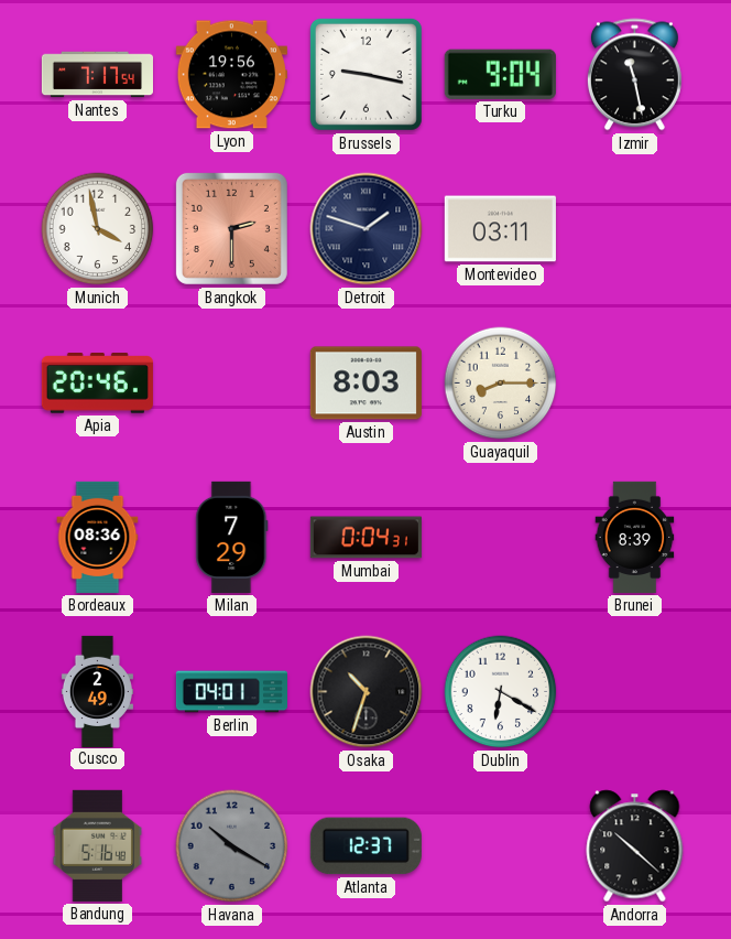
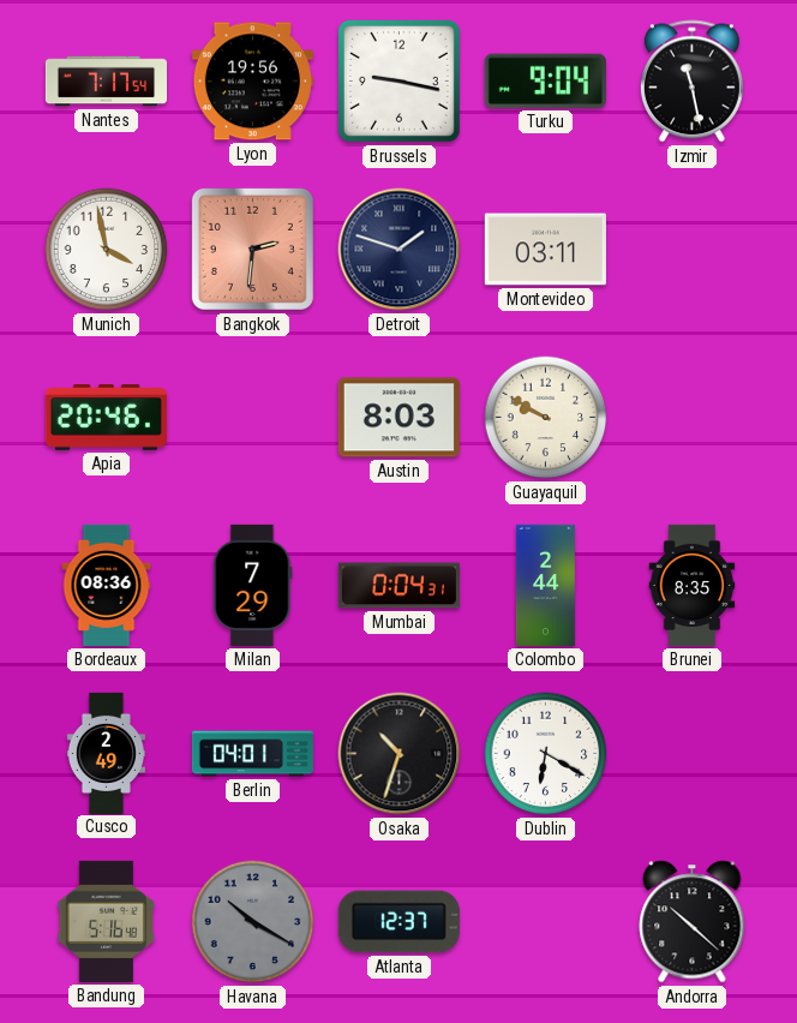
Bangkok: 2:30 -> 2:31 (252, 249)
Guayaquil: 8:15 -> 9:50 (546, 418)
Colombo: none -> 2:44 (545, 585)
Brunei: 8:39 -> 8:35 (693, 585)
